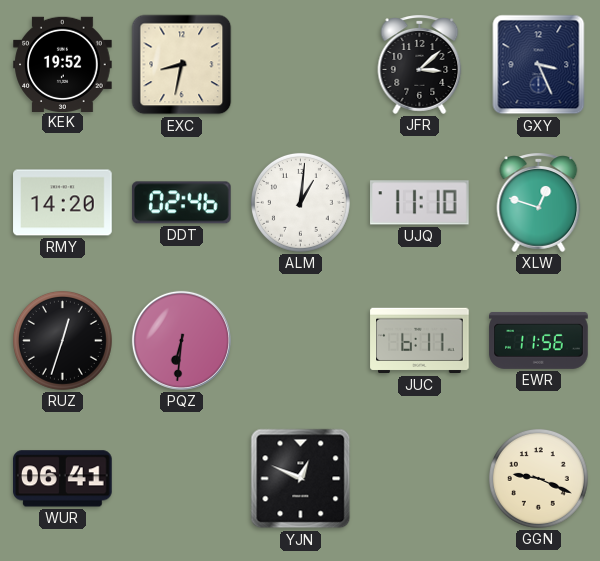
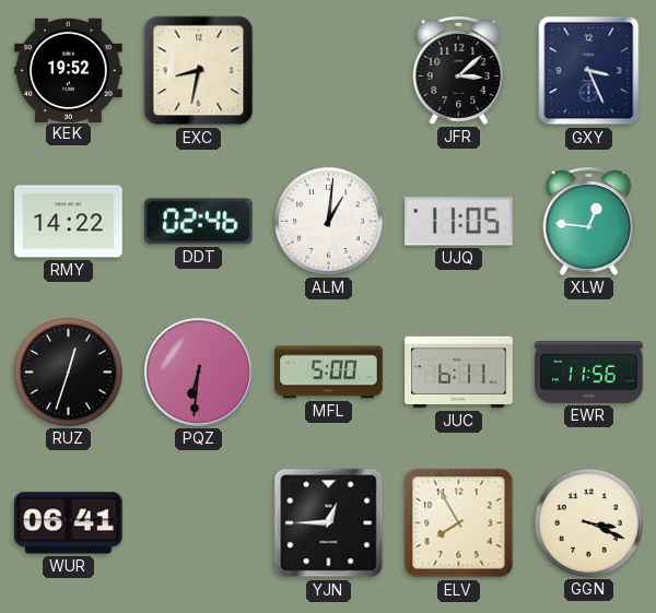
RMY: 14:20 -> 14:22 (69, 222)
UJQ: 11:10 -> 11:05 (459, 222)
XLW: 12:48 -> 12:46 (589, 221)
MFL: none -> 5:00 (329, 373)
YJN: 12:49 -> 12:45 (329, 523)
ELV: none -> 7:55 (459, 523)
GGN: 9:19 -> 3:19 (588, 522)
